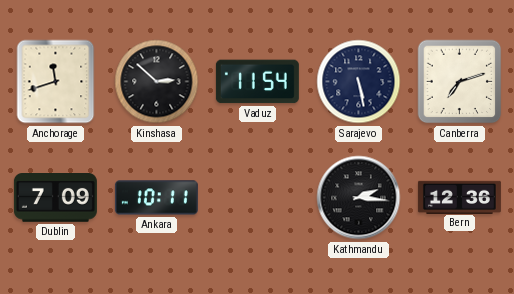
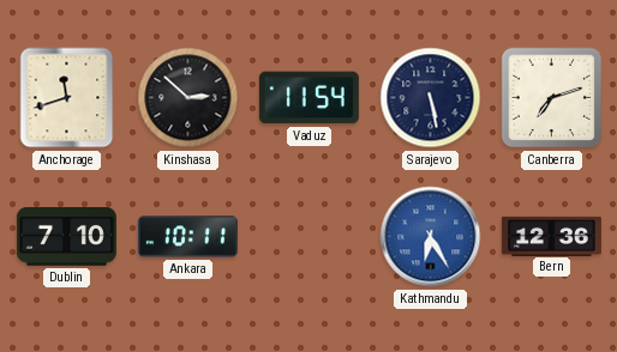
Dublin: 7:09 -> 7:10 (66, 237)
Kathmandu: 2:16 -> 6:25 (431, 237)
Kathmandu dial: black -> blue (431, 237)
